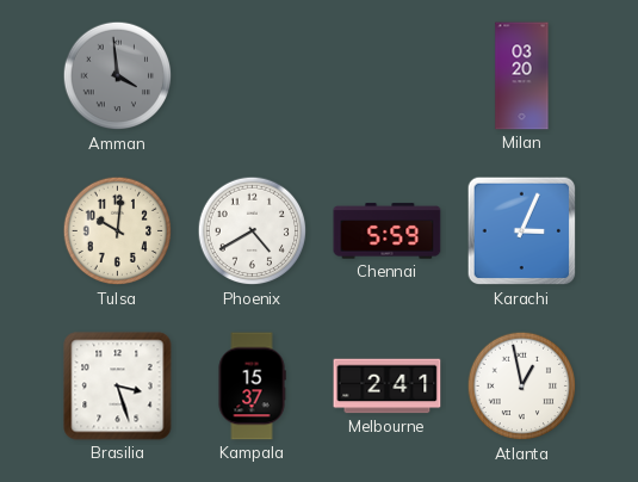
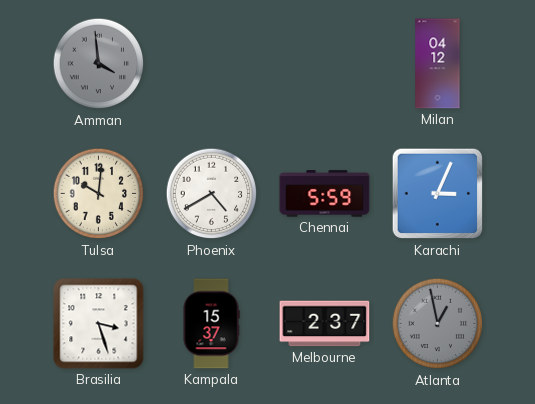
Milan: 03:20 -> 04:12 (438, 64)
Melbourne: 2:41 -> 2:37 (325, 324)
Atlanta dial: white -> grey (438, 324)
